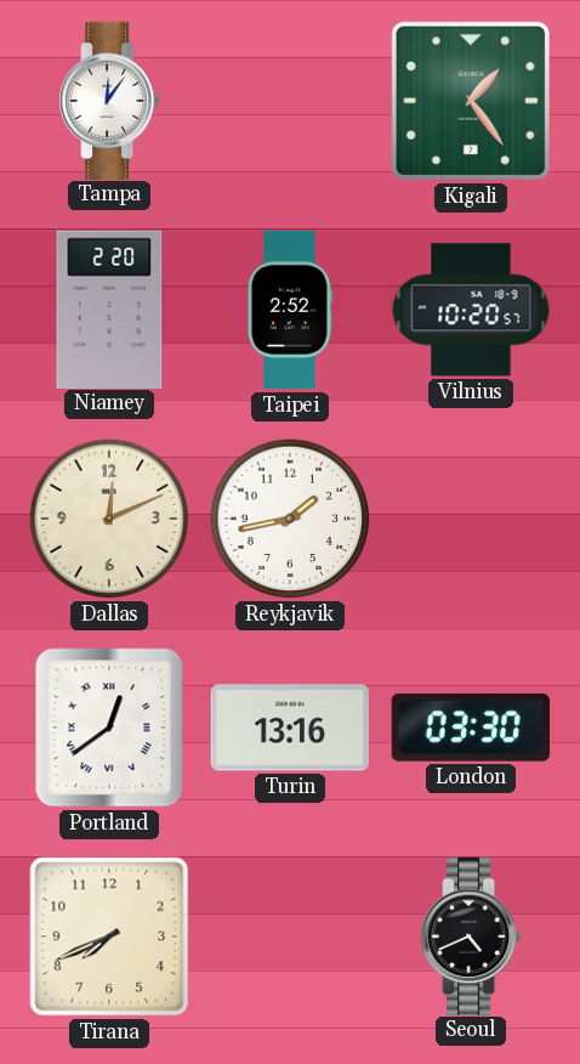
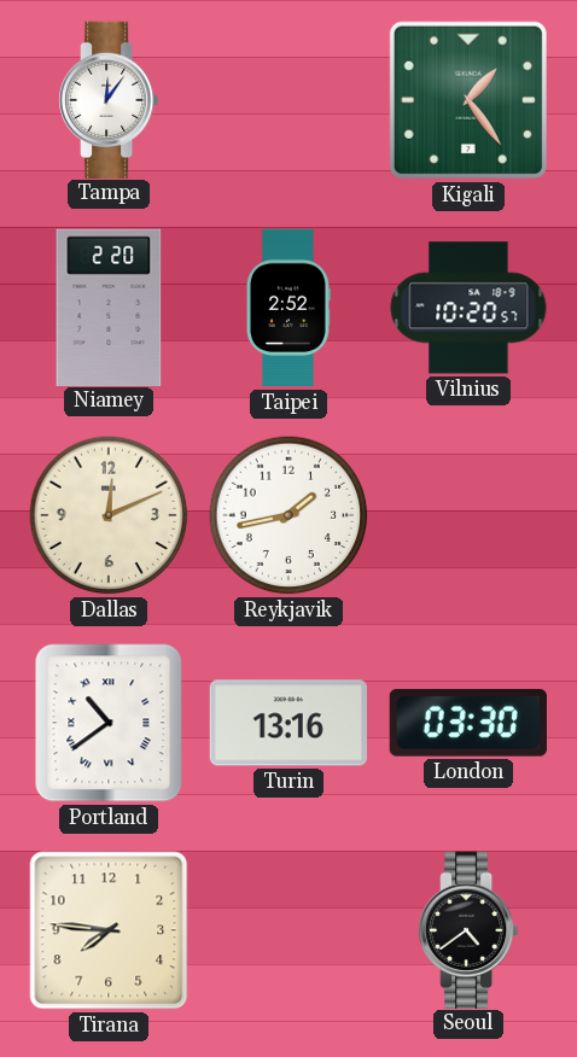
Portland: 12:39 -> 10:39 (109, 723)
Tirana: 7:41 -> 7:46 (109, 930)
Seoul: 4:41 -> 4:39 (470, 929)
